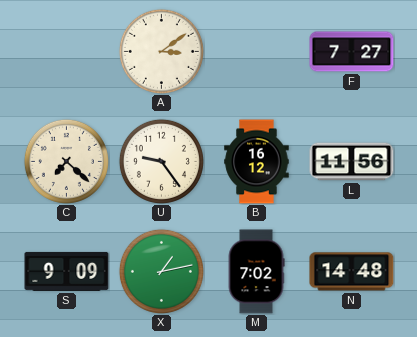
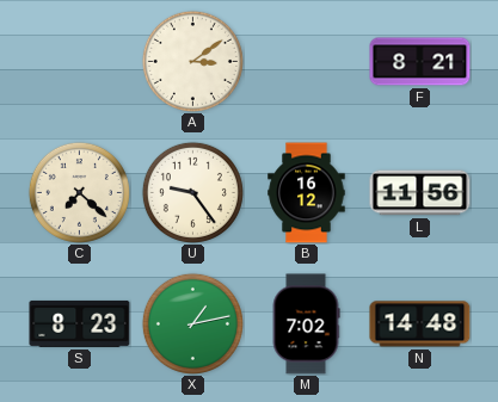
F: 7:27 -> 8:21 (420, 62)
S: 9:09 -> 8:23 (80, 323)
